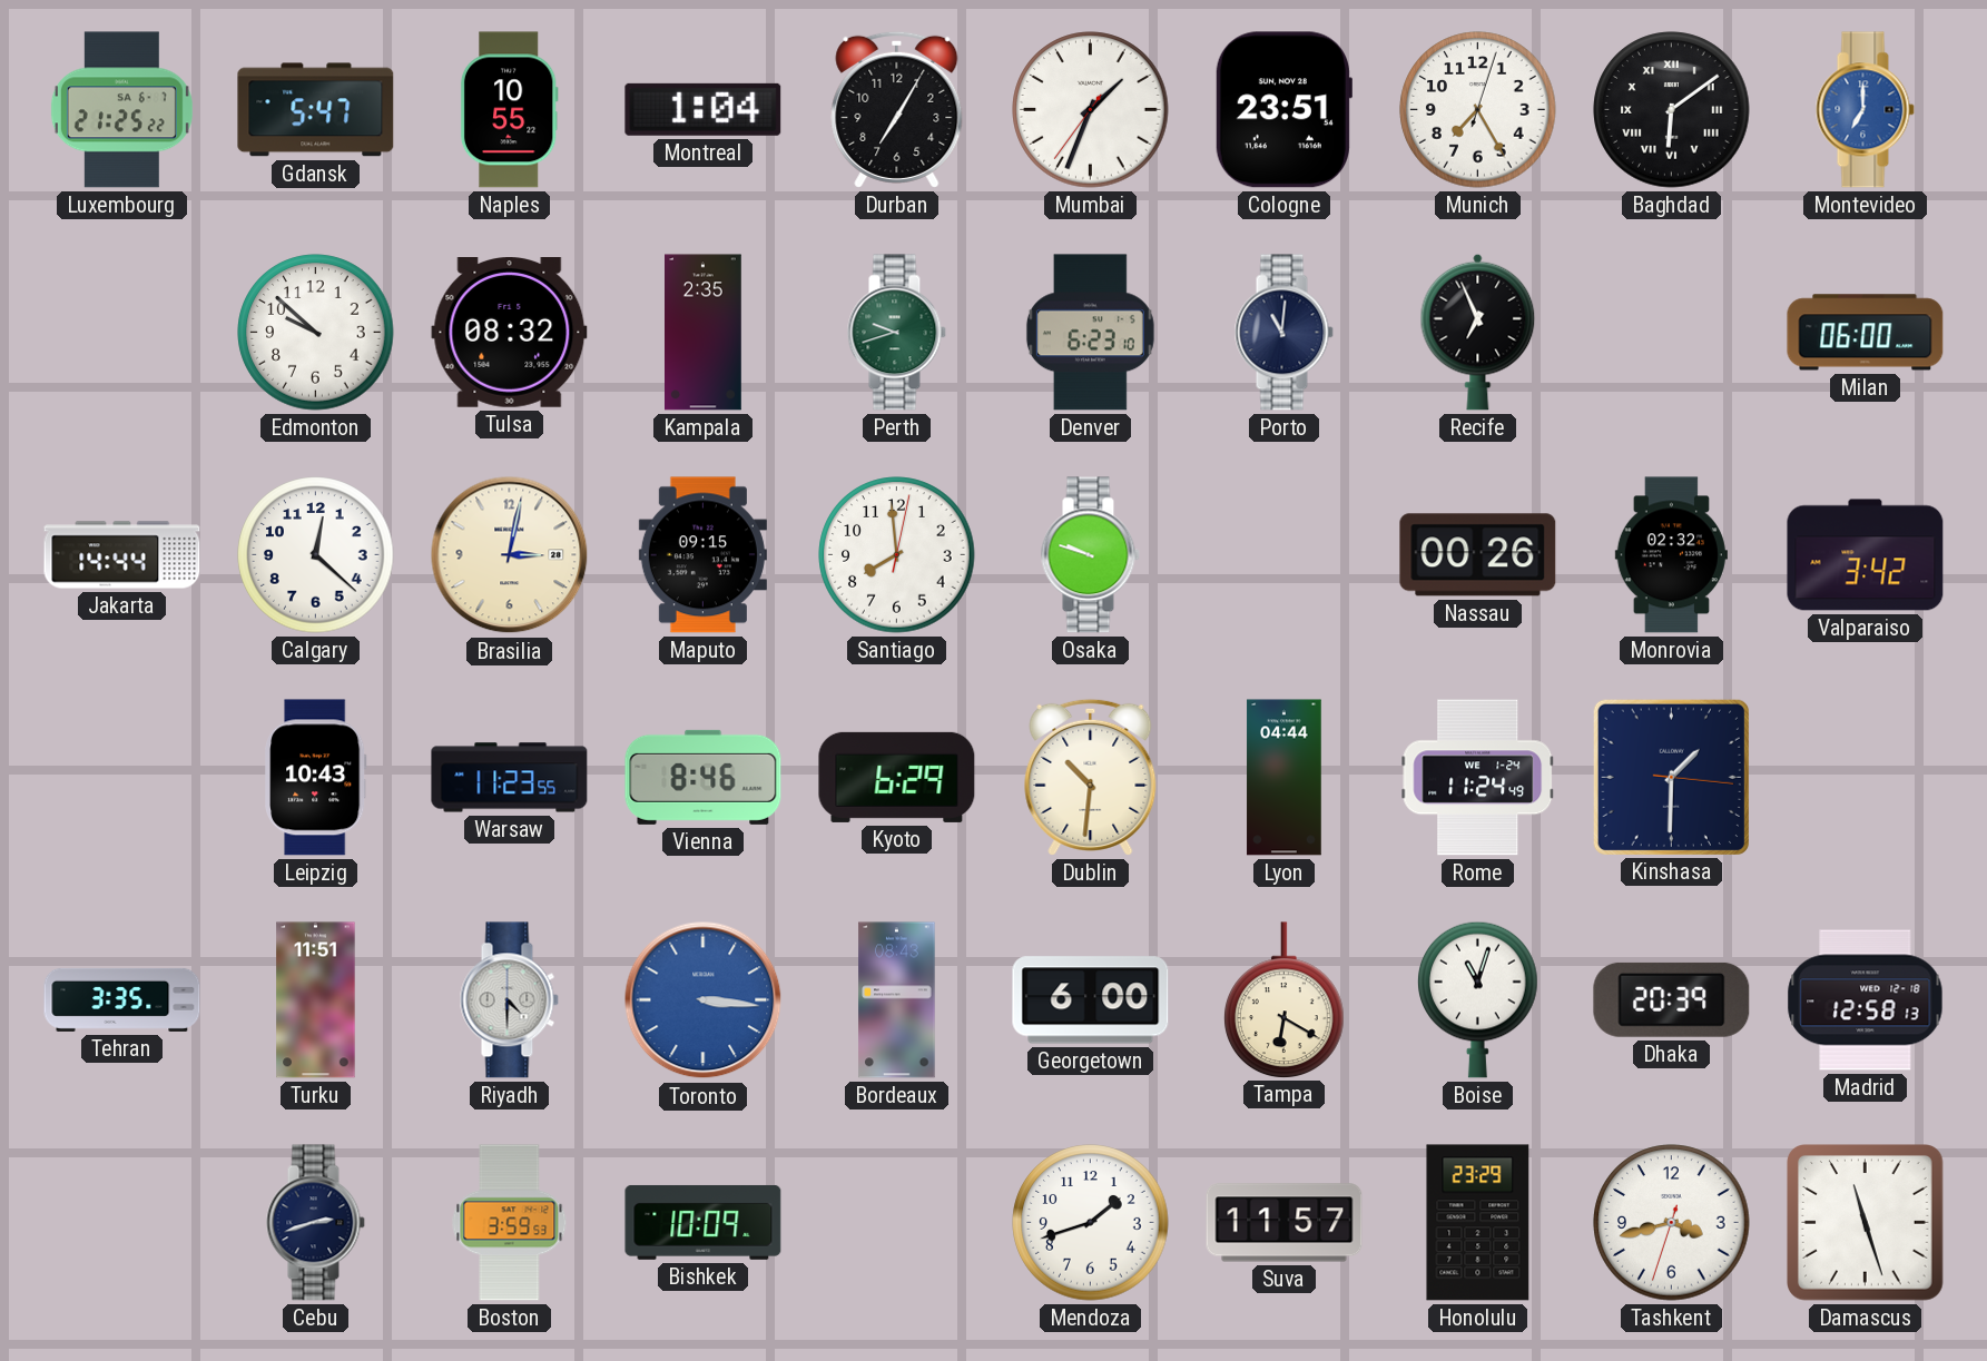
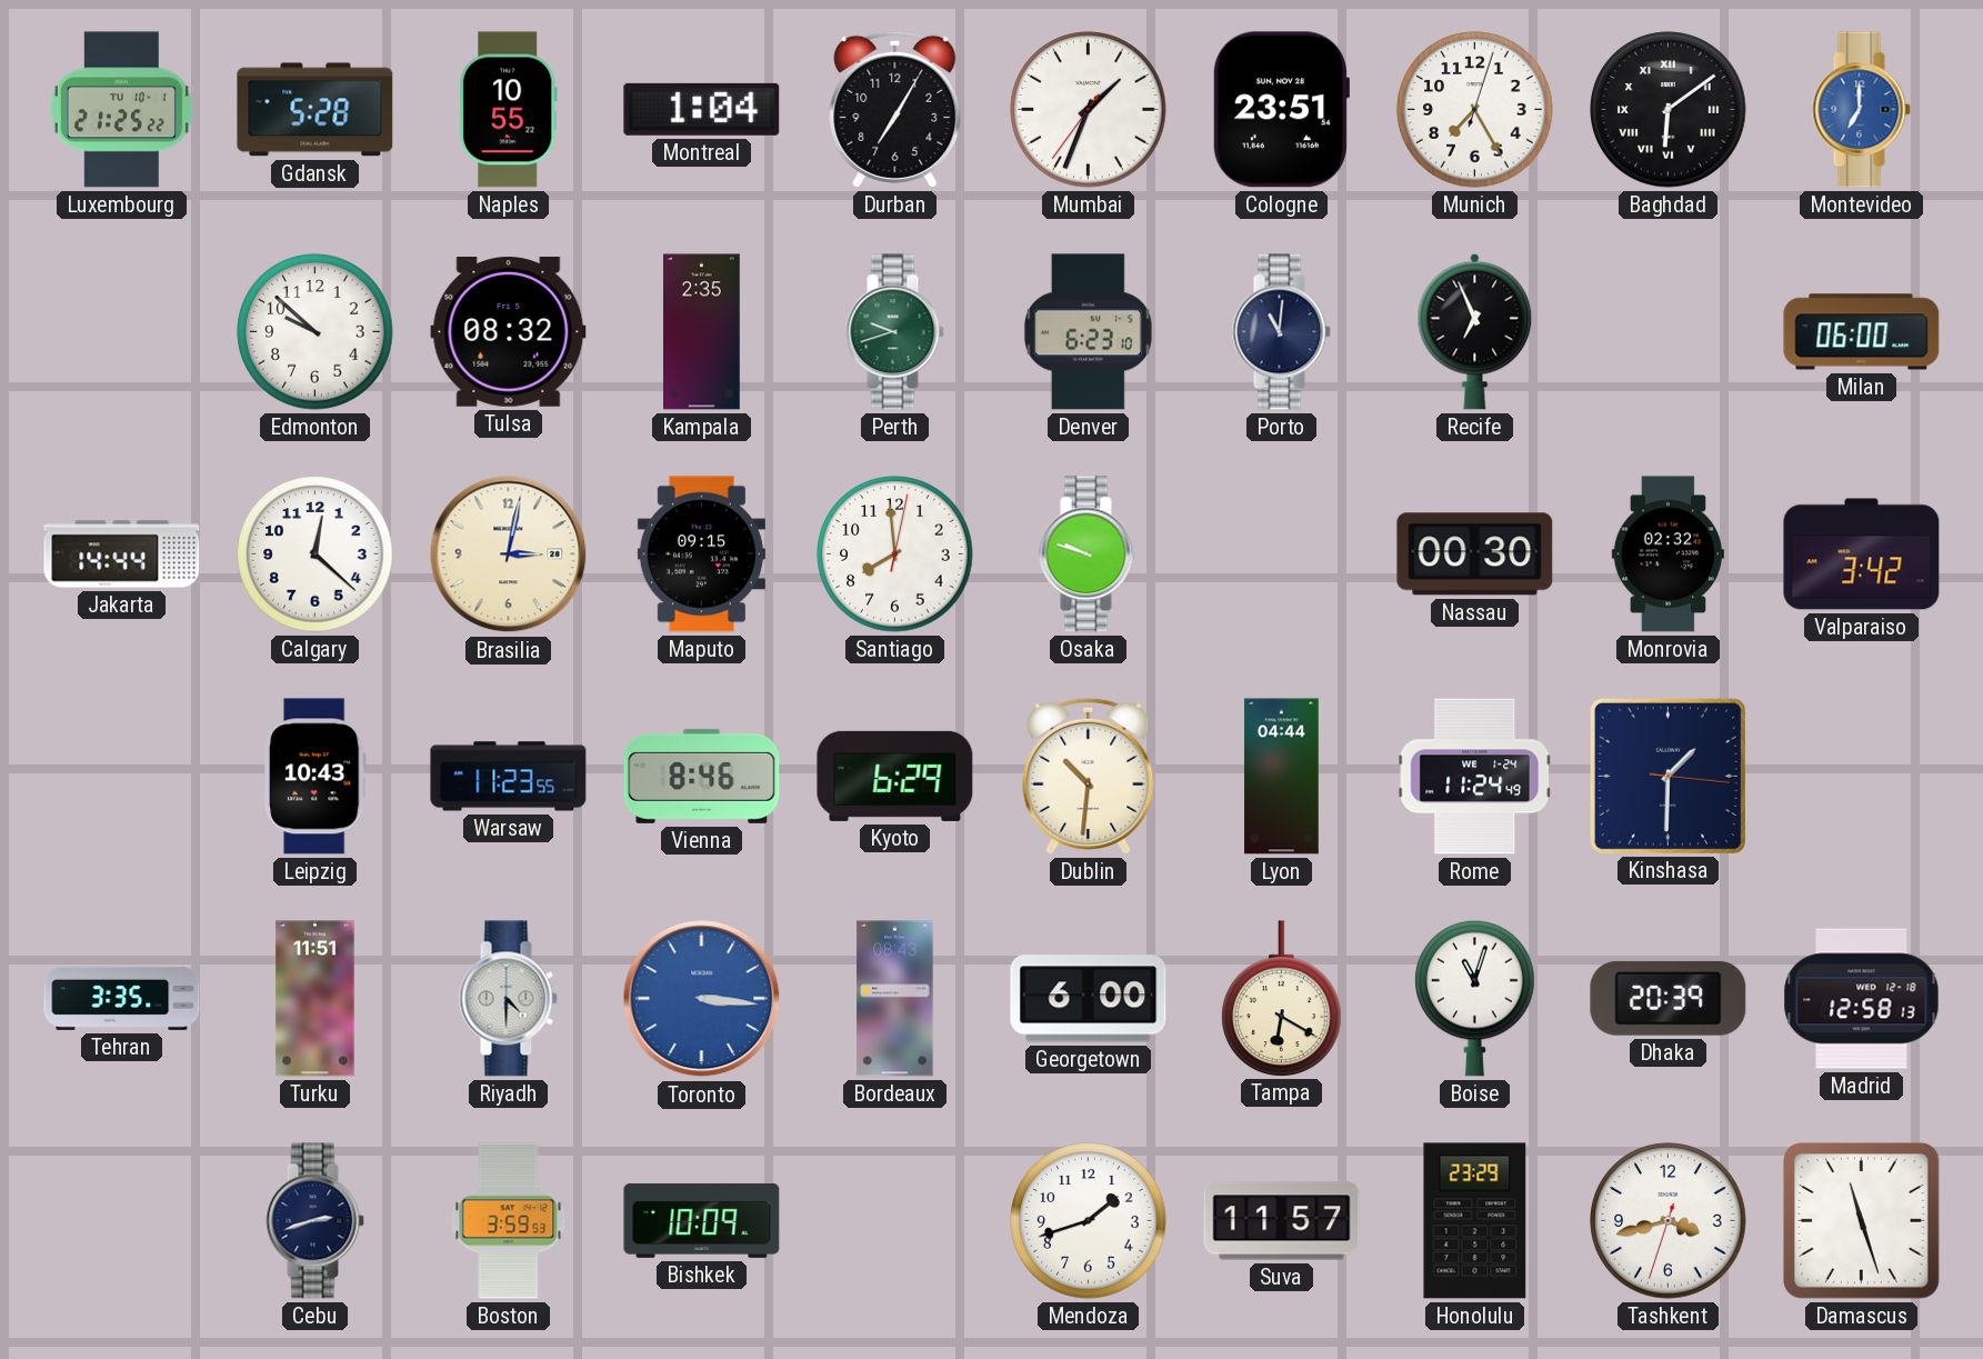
Luxembourg date: SA 6-7 -> TU 10-1 (121, 110)
Gdansk: 5:47 -> 5:28 (316, 110)
Nassau: 00:26 -> 00:30 (1475, 554)
